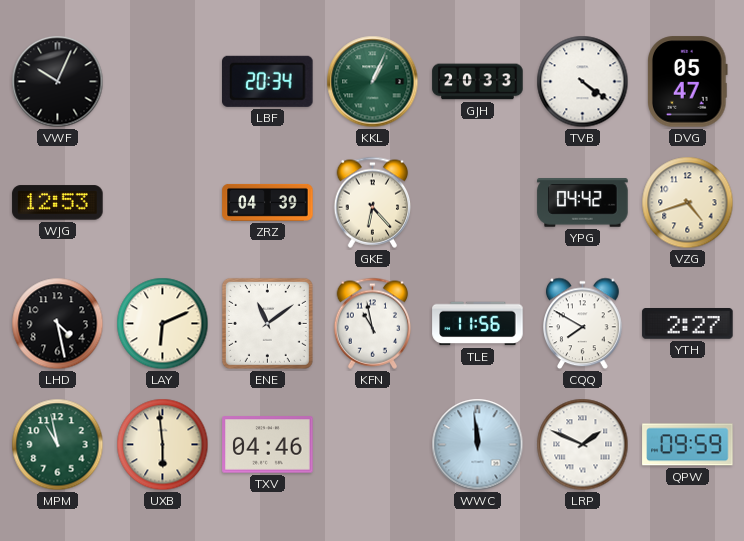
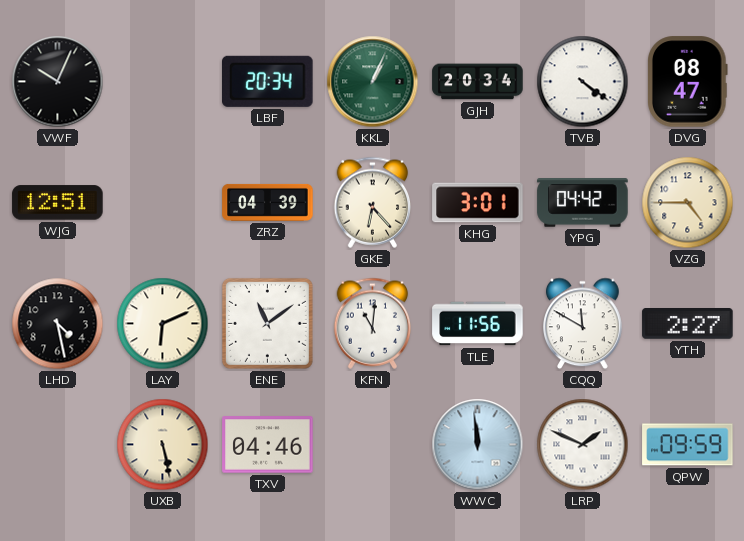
GJH: 20:33 -> 20:34 (478, 82)
DVG: 05:47 -> 08:47 (688, 82)
WJG: 12:53 -> 12:51 (58, 203)
KHG: none -> 3:01 (478, 203)
VZG: 4:42 -> 4:45 (688, 203)
KFN: 10:58 -> 11:01 (373, 323)
CQQ: 7:50 -> 11:50 (583, 324)
MPM: 10:58 -> none (58, 445)
UXB: 5:59 -> 5:28 (163, 445)
